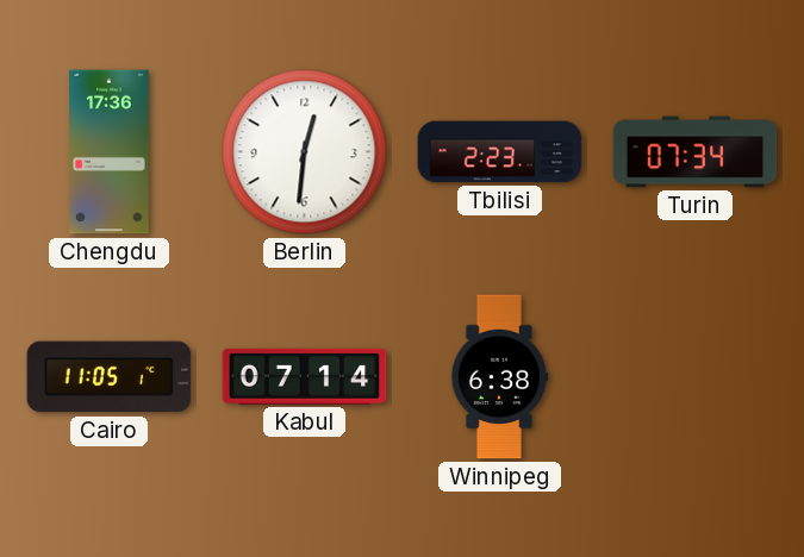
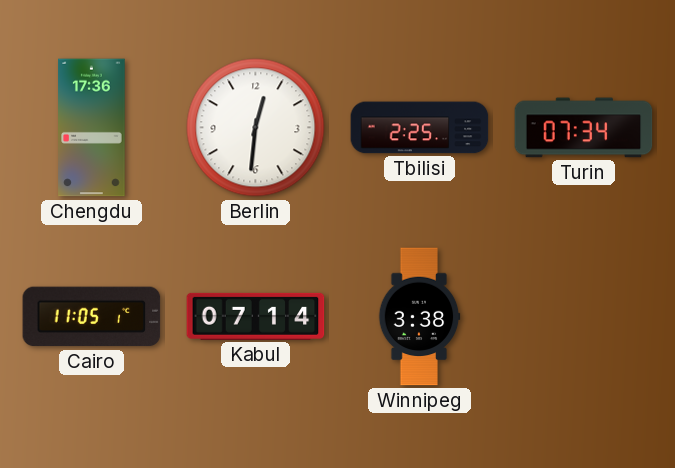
Tbilisi: 2:23 -> 2:25 (420, 128)
Winnipeg: 6:38 -> 3:38 (419, 317)
